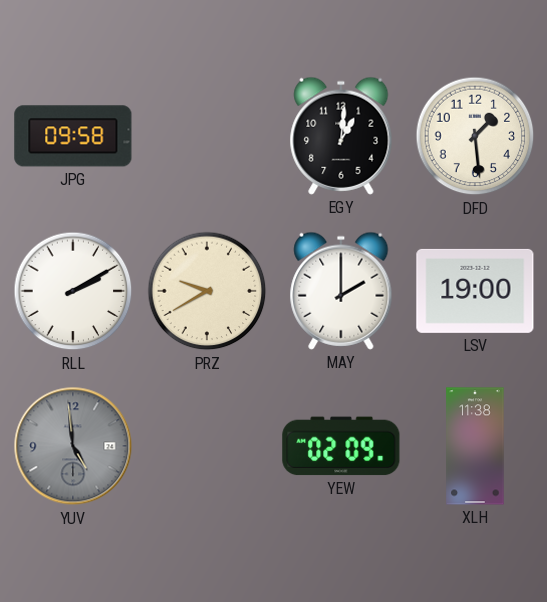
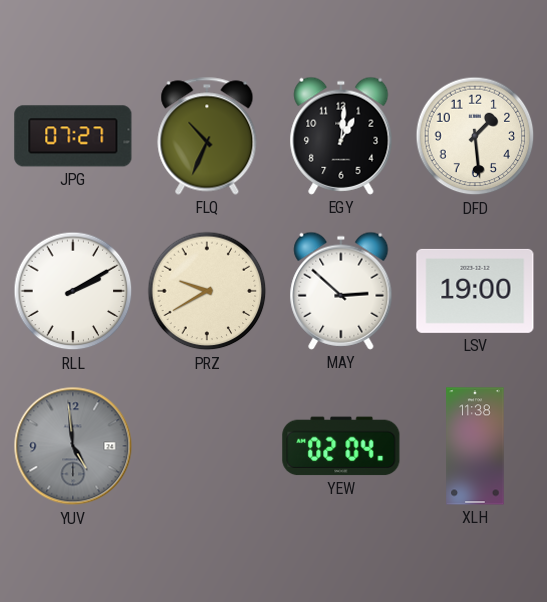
JPG: 09:58 -> 07:27 (73, 136)
FLQ: none -> 10:34 (207, 136)
MAY: 2:00 -> 2:52 (341, 291)
YEW: 02:09 -> 02:04 (341, 446)
